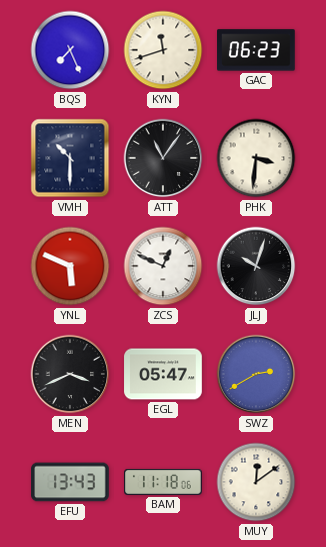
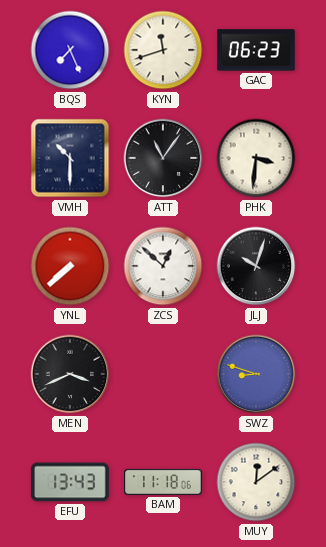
YNL: 5:49 -> 7:38 (70, 266)
ZCS: 12:49 -> 12:52 (163, 266)
EGL: 05:47 -> none (163, 374)
SWZ: 2:40 -> 8:48 (256, 374)
